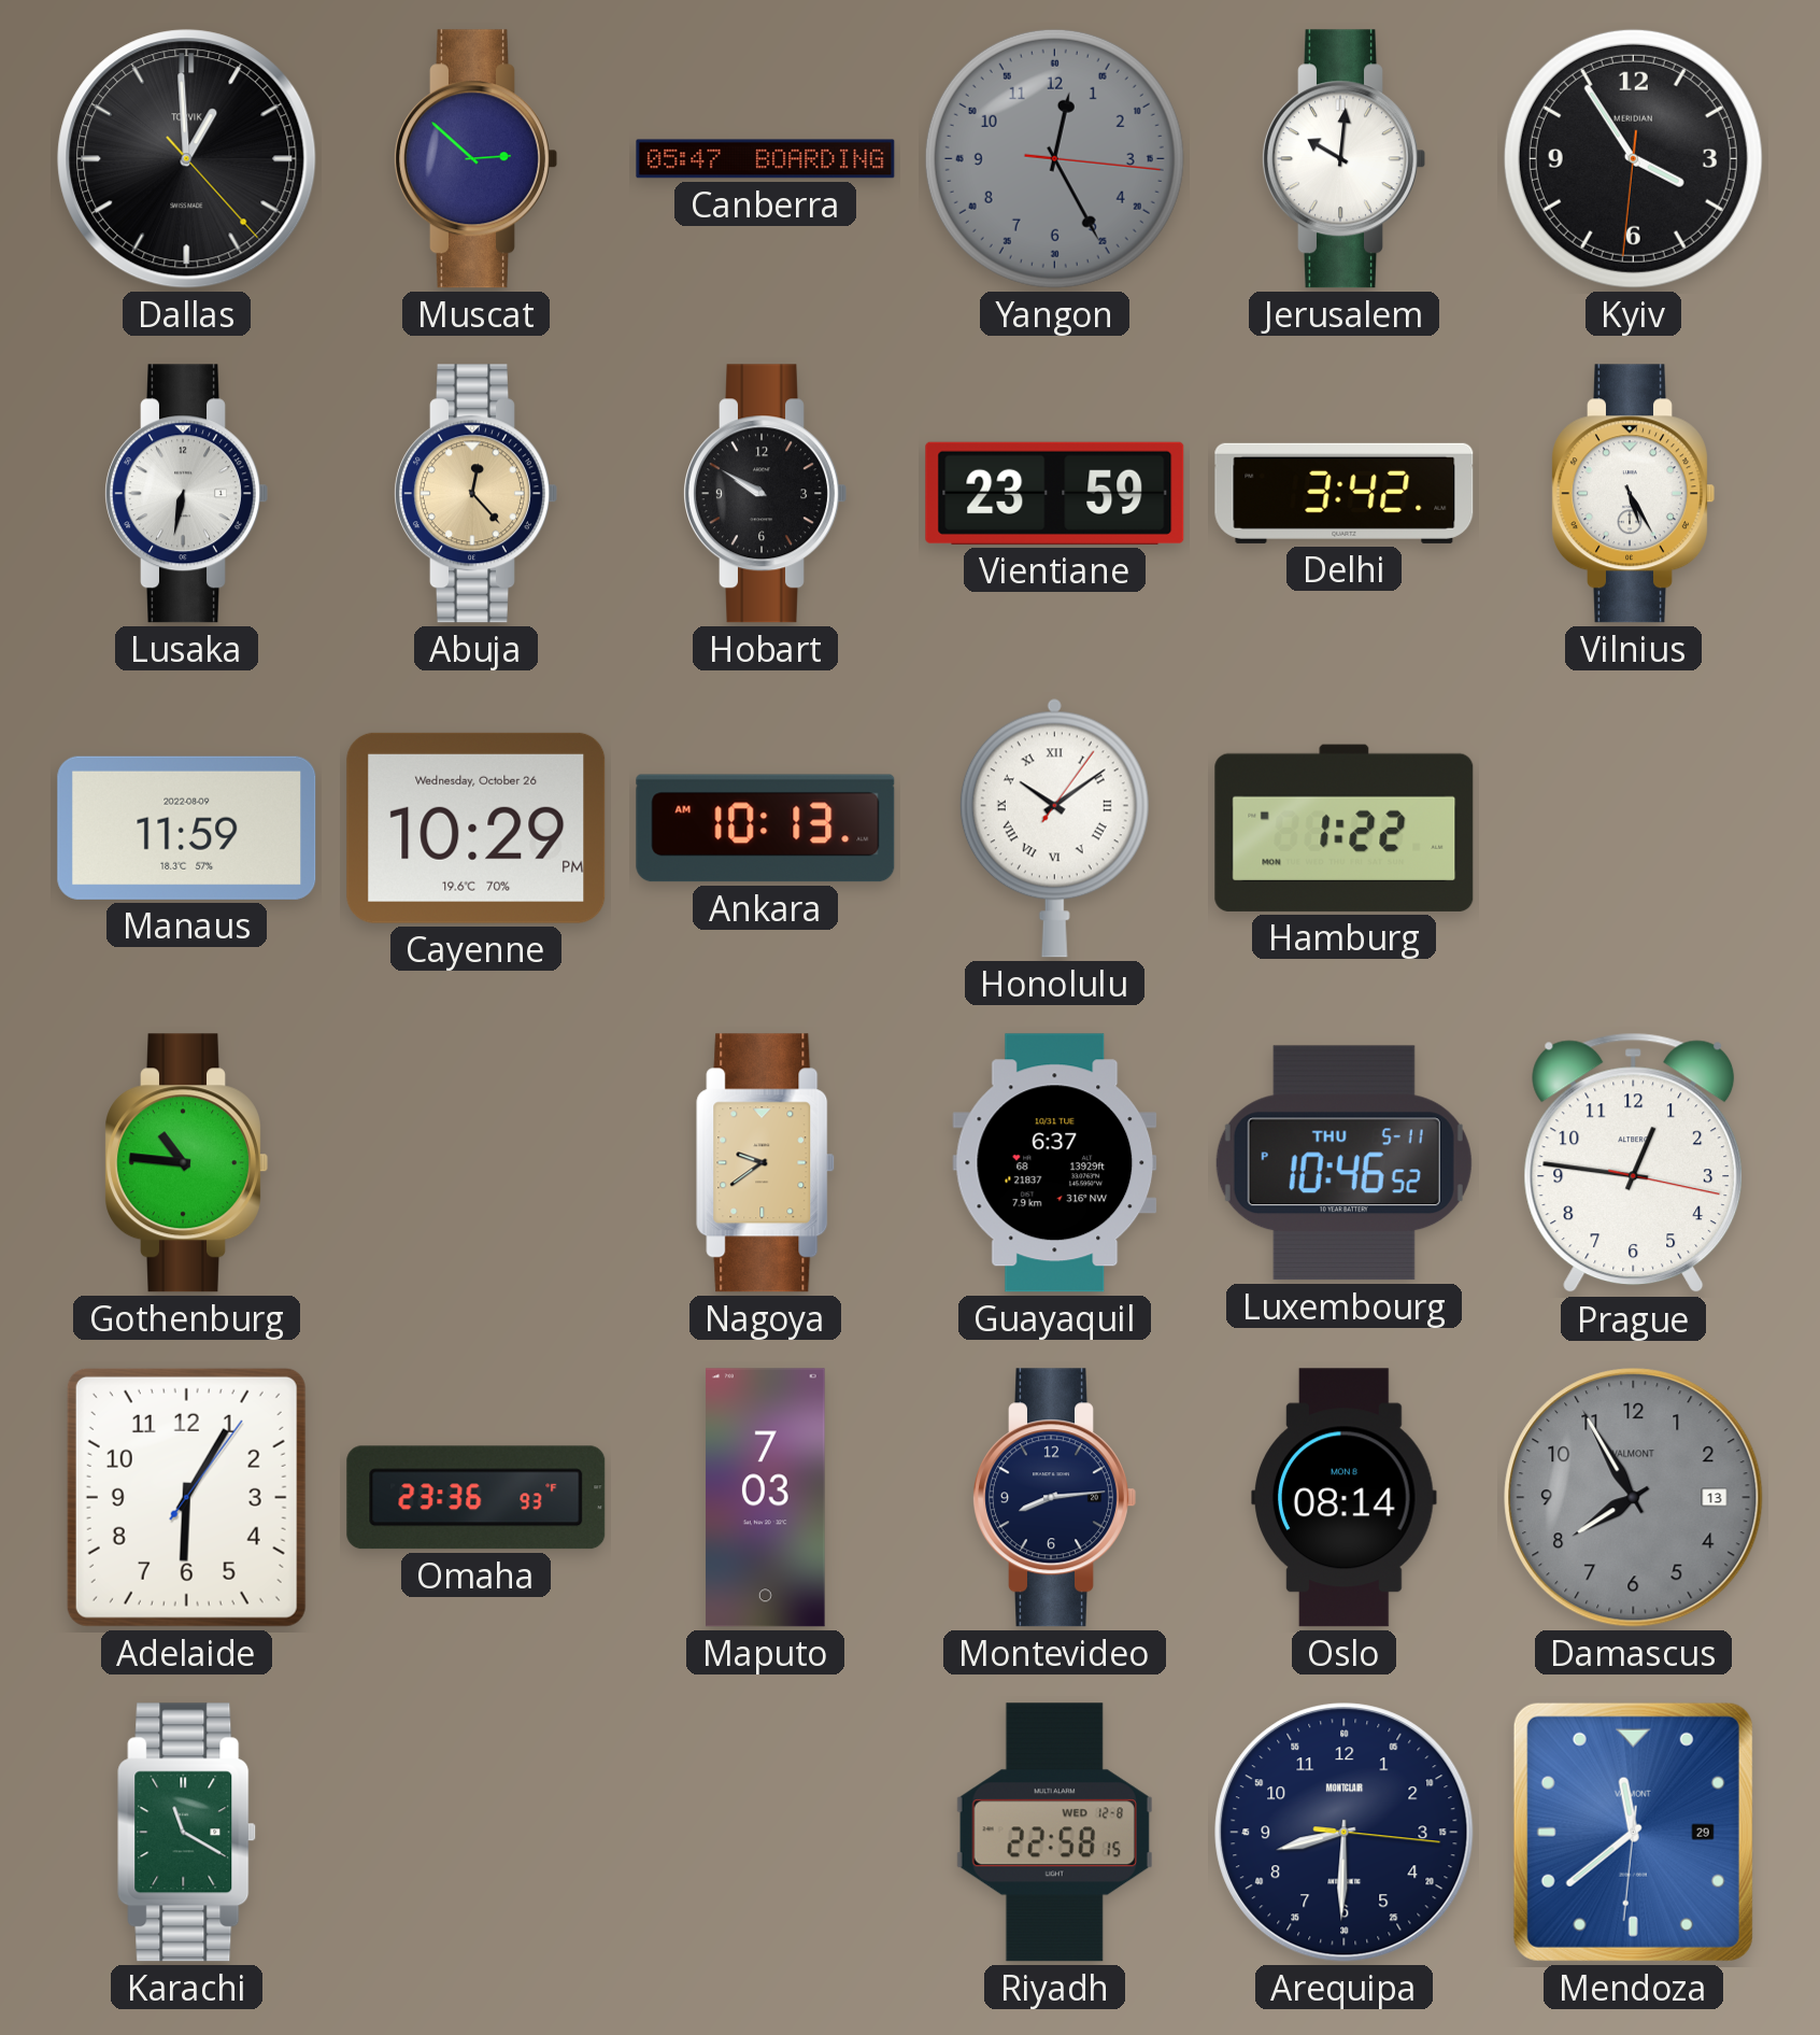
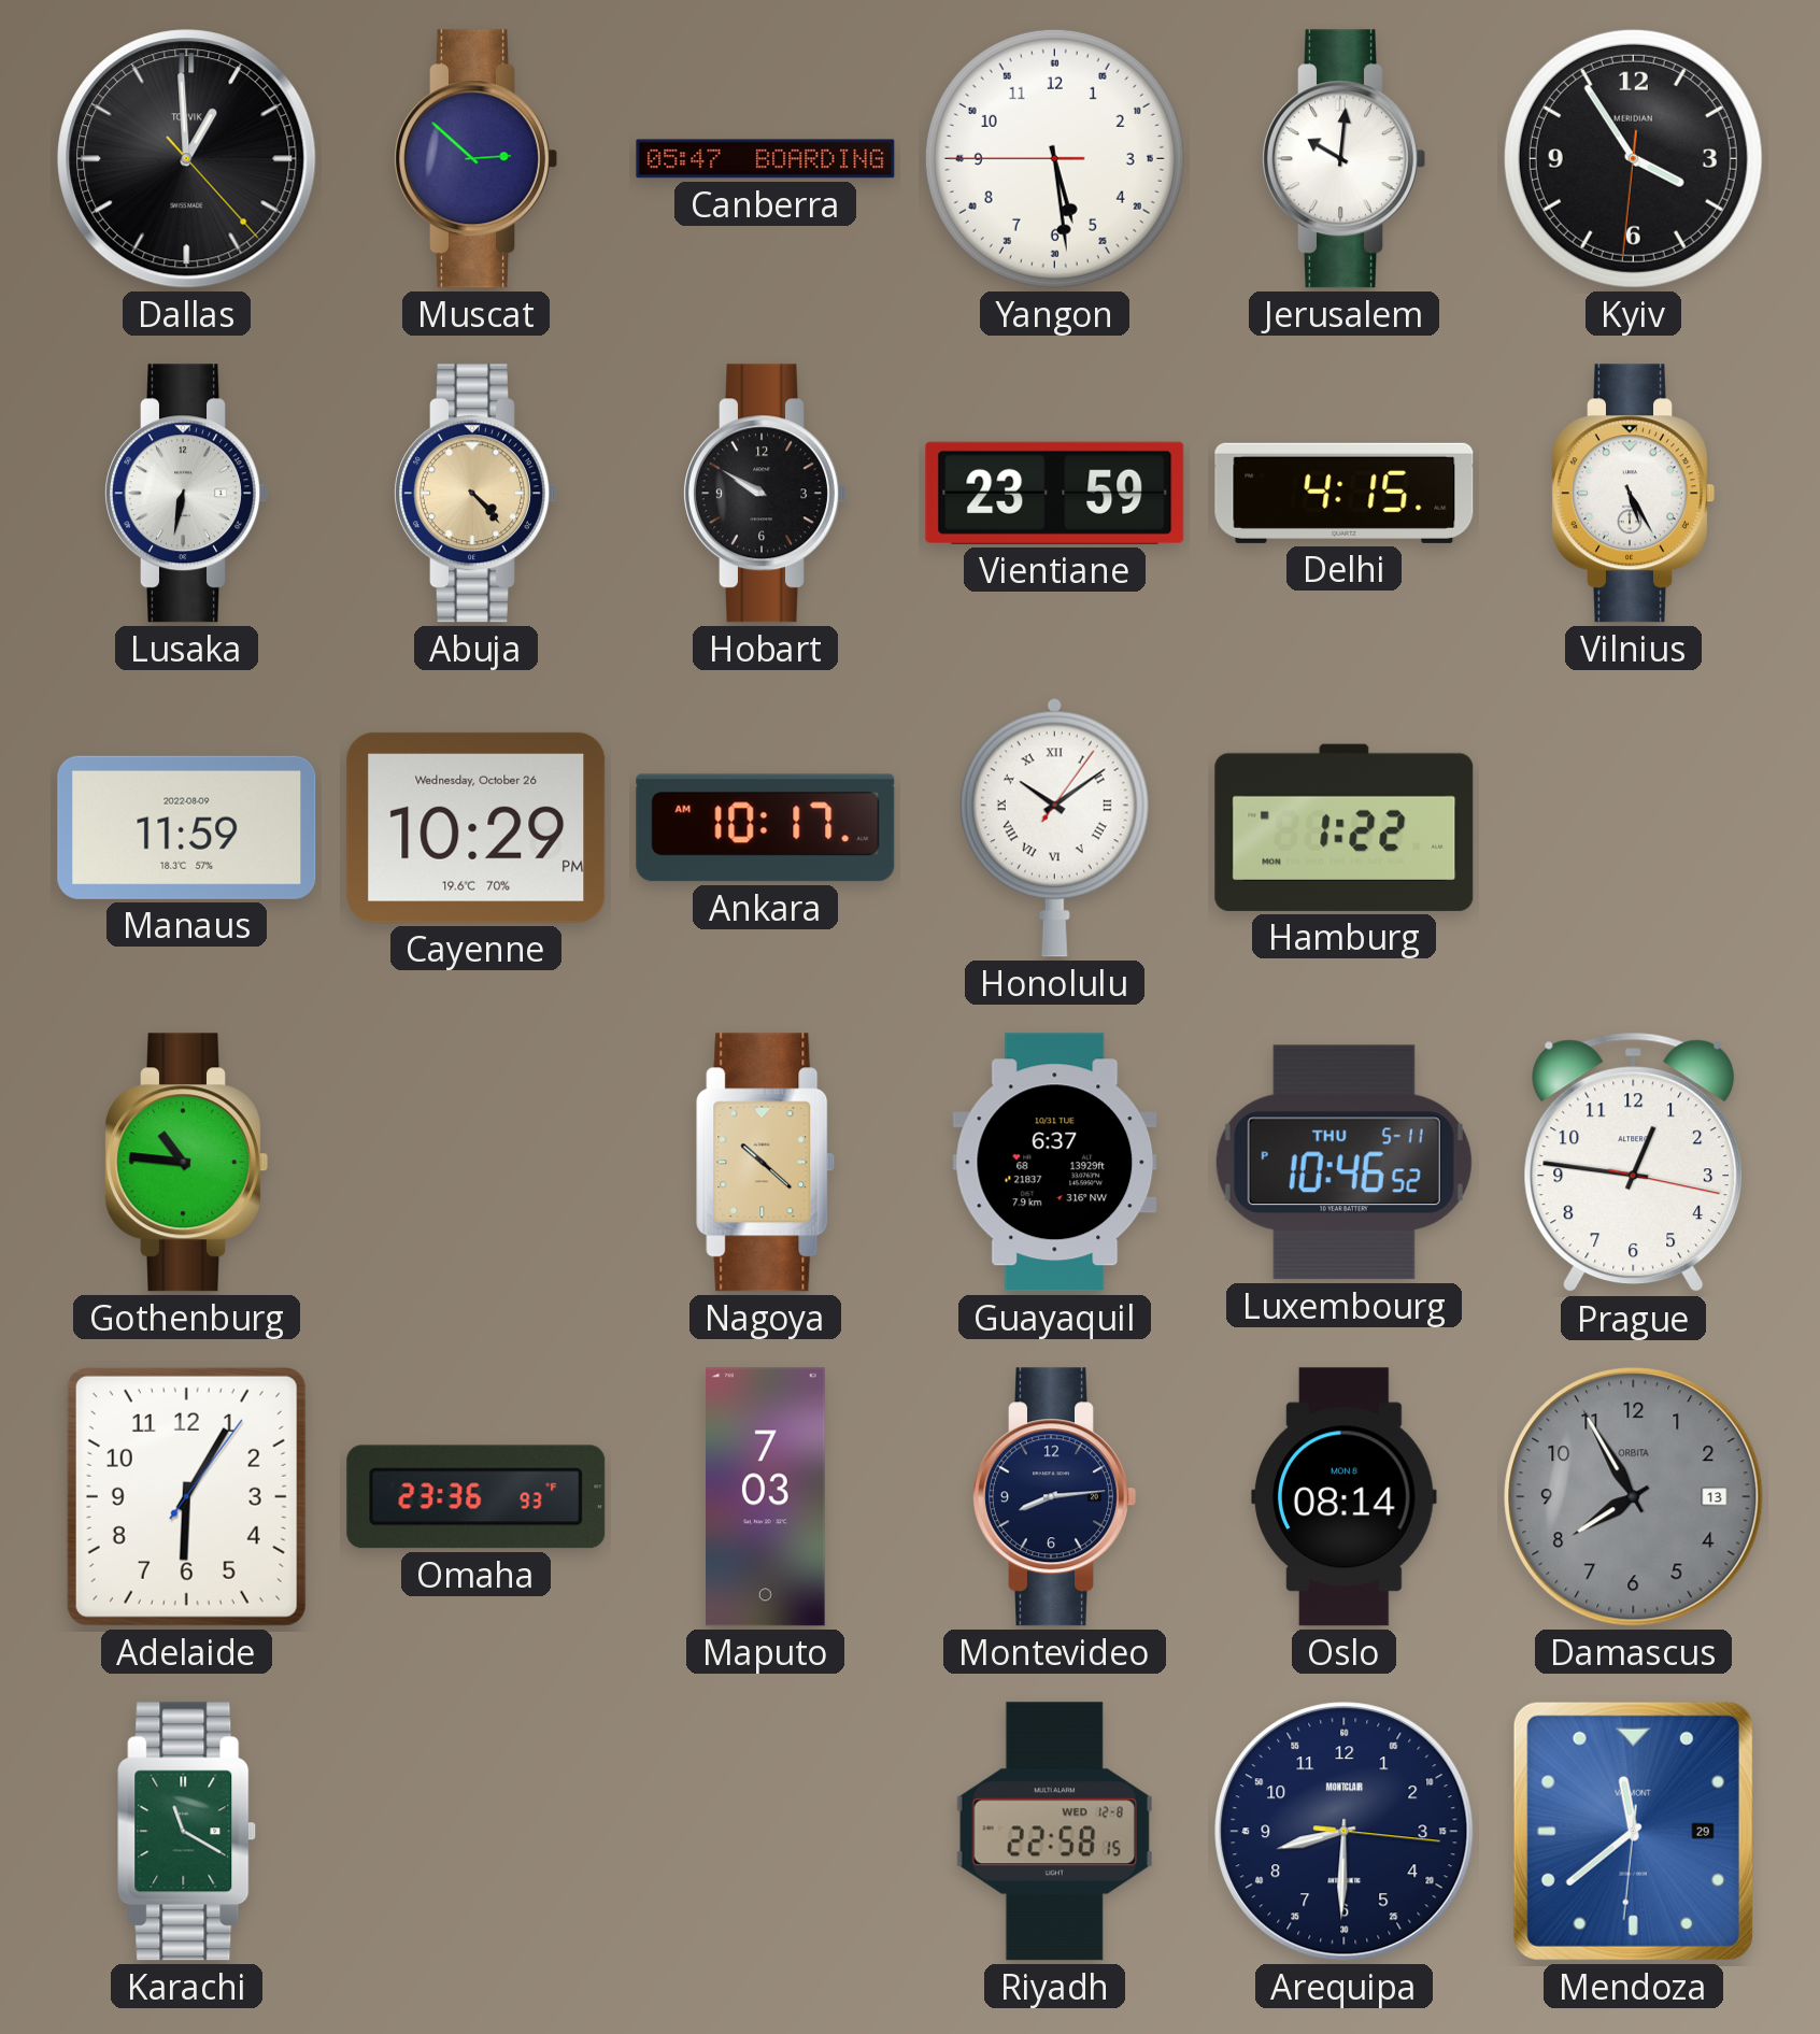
Yangon: 12:25 -> 5:28 (1054, 158)
Yangon dial: grey -> white (1054, 158)
Abuja: 12:23 -> 4:23 (477, 494)
Delhi: 3:42 -> 4:15 (1345, 493)
Ankara: 10:13 -> 10:17 (766, 828)
Nagoya: 9:39 -> 10:22 (766, 1163)
Damascus brand: VALMONT -> ORBITA (1634, 1497)
